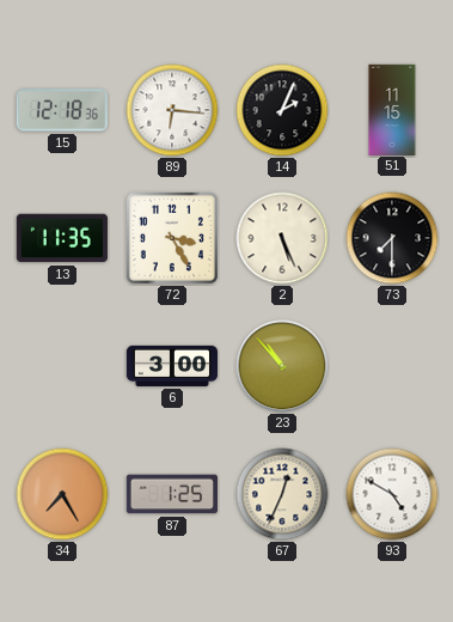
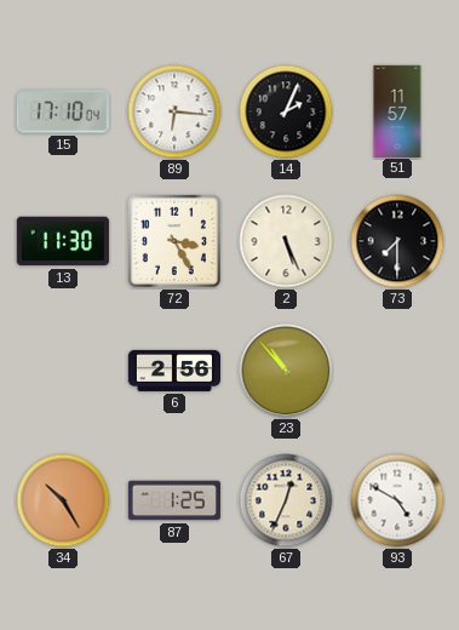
15: 12:18 -> 17:10 (63, 111)
51: 11:15 -> 11:57 (397, 110)
13: 11:35 -> 11:30 (63, 241)
6: 3:00 -> 2:56 (173, 371)
34: 7:25 -> 10:25 (63, 500)
